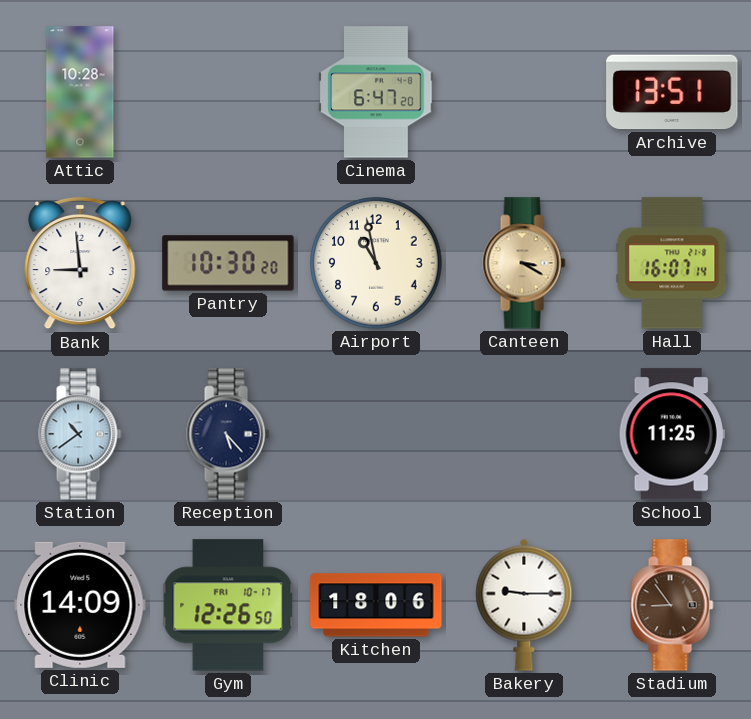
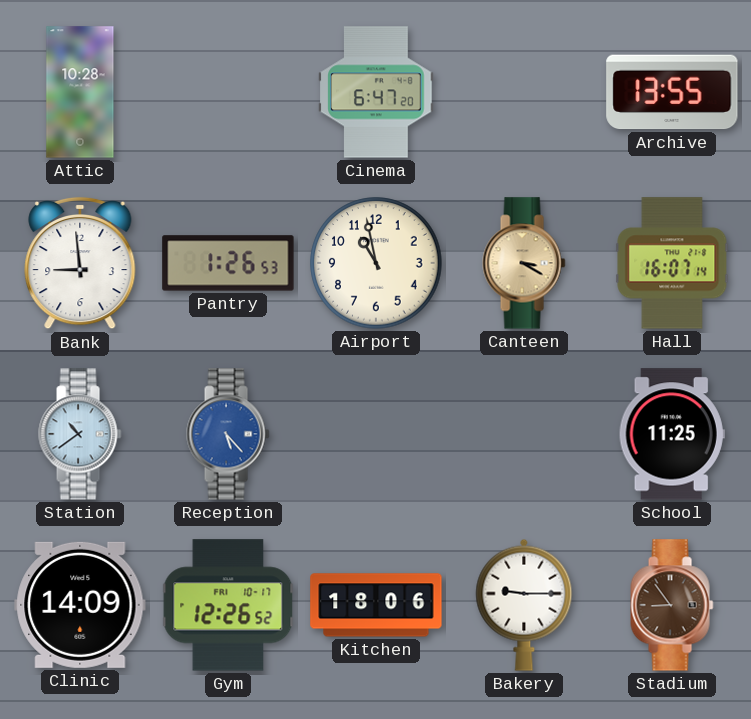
Archive: 13:51 -> 13:55 (672, 92)
Pantry: 10:30 -> 1:26 (228, 263)
Reception dial: navy -> blue (228, 434)
Gym: 12:26:50 -> 12:26:52 (228, 605)
